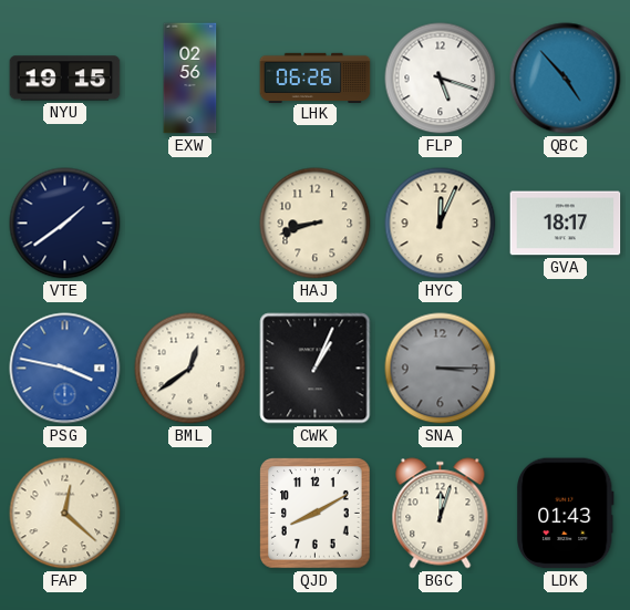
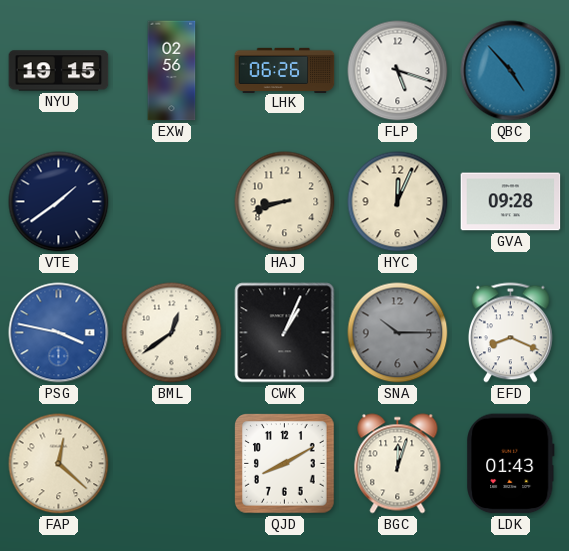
GVA: 18:17 -> 09:28 (511, 202)
SNA: 3:15 -> 10:15 (398, 333)
EFD: none -> 8:19 (510, 333)
